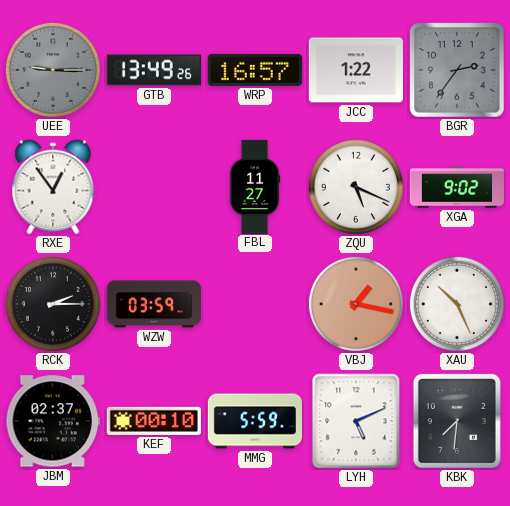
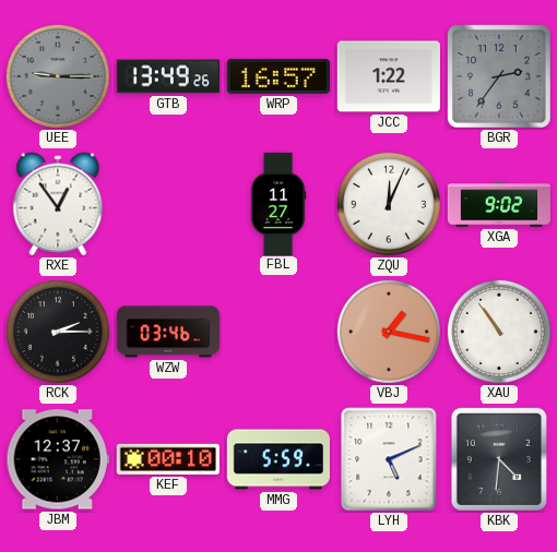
ZQU: 5:19 -> 12:04 (389, 204)
WZW: 03:59 -> 03:46 (168, 332)
XAU: 10:26 -> 10:54 (499, 332)
JBM: 02:37 -> 12:37 (58, 459)
KBK: 7:31 -> 4:31 (499, 459)
